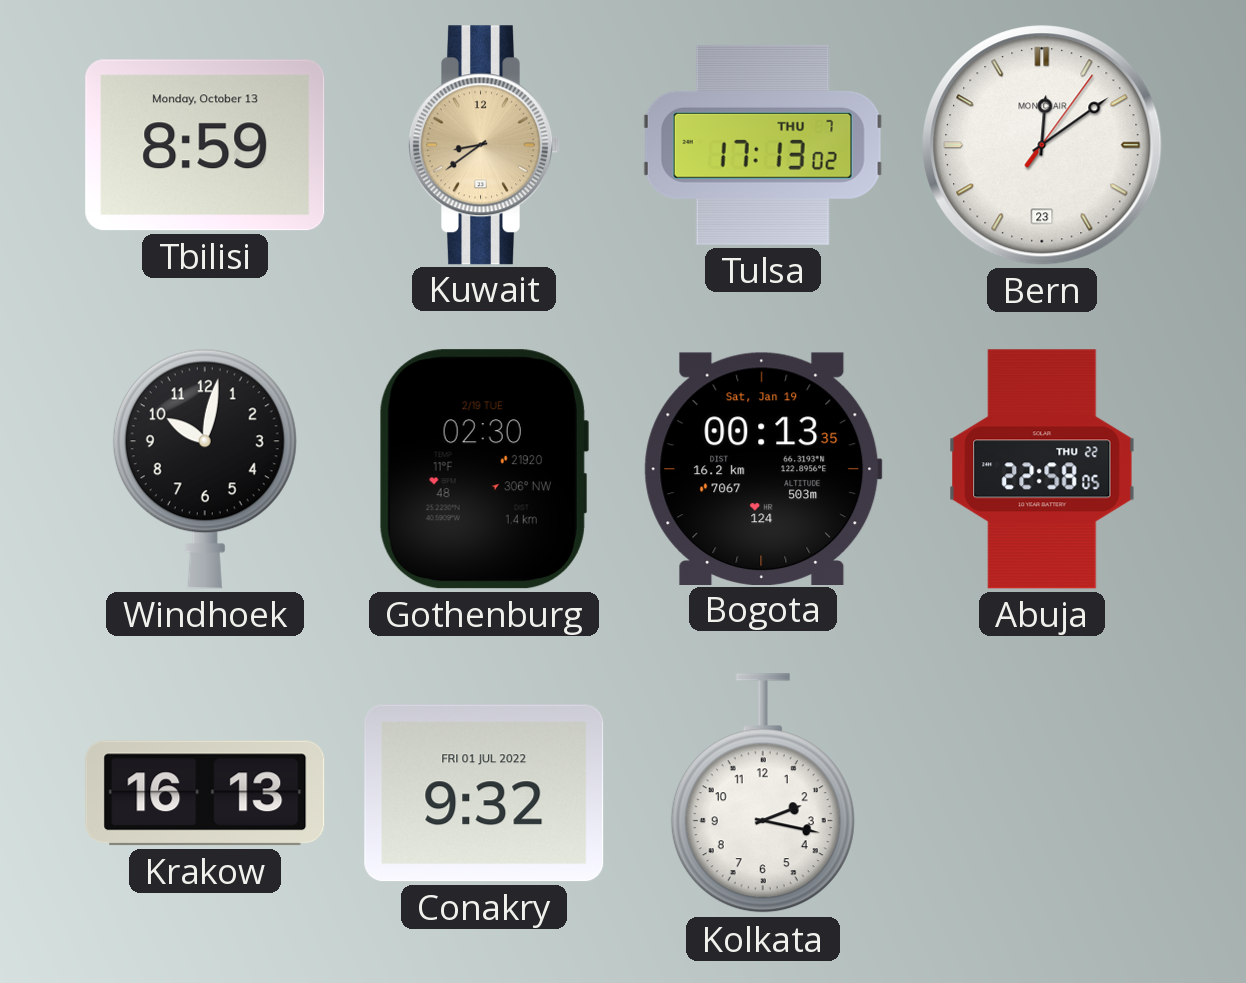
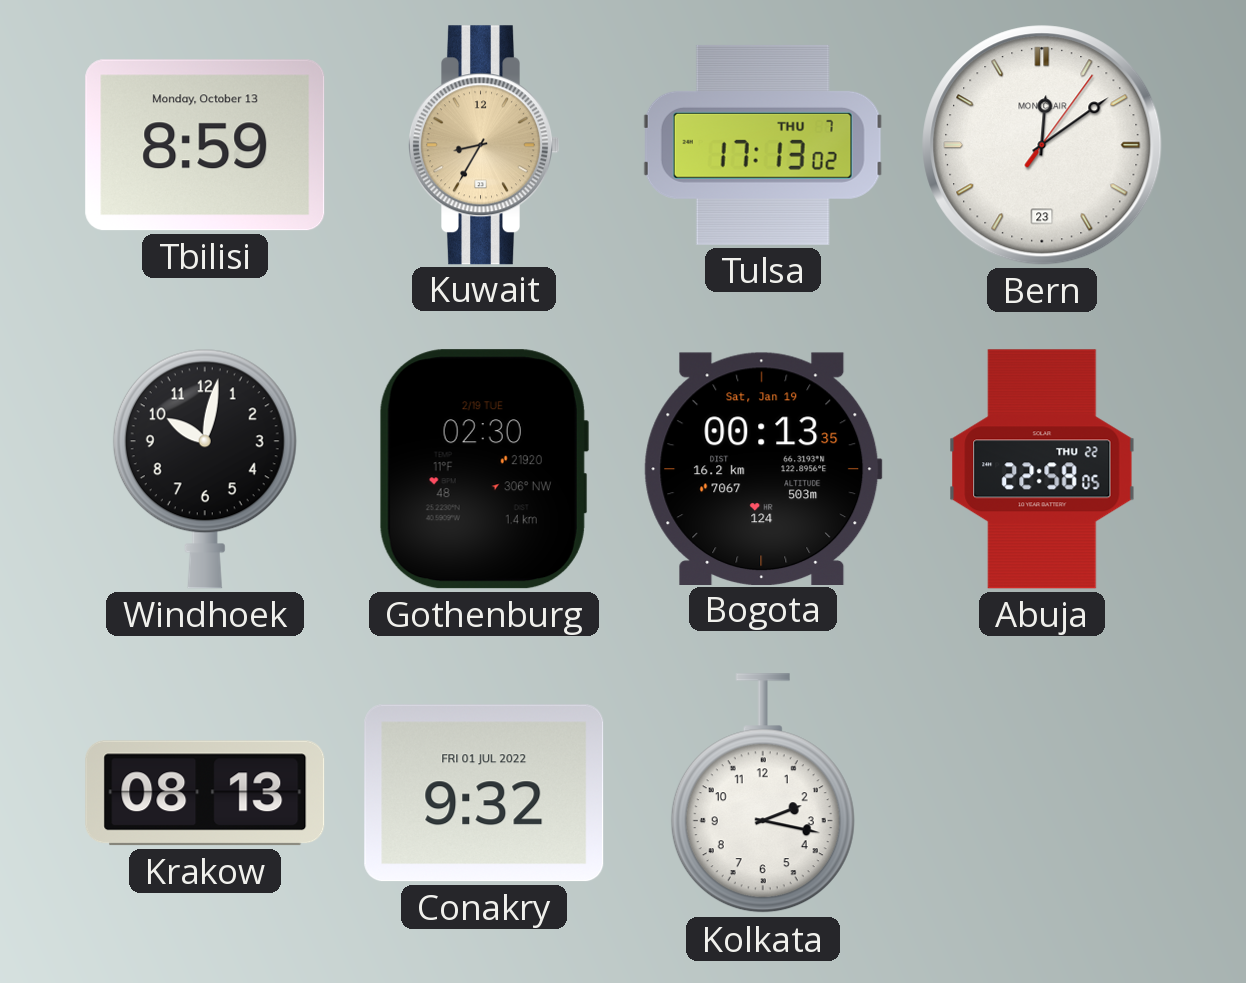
Kuwait: 8:39 -> 8:35 (484, 145)
Krakow: 16:13 -> 08:13 (205, 793)
